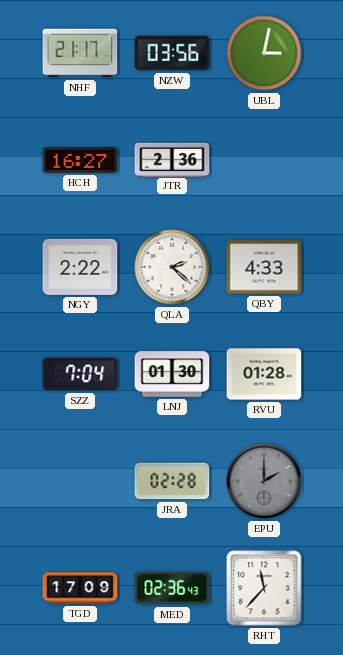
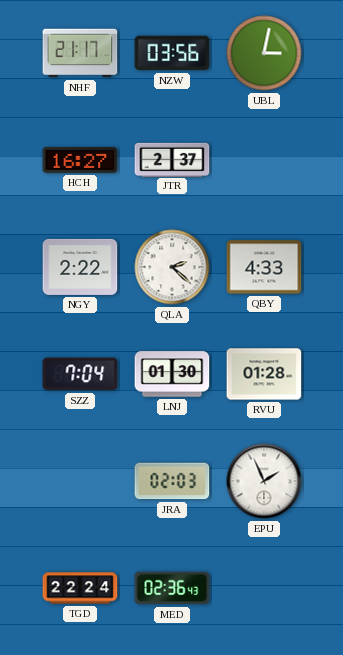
JTR: 2:36 -> 2:37 (172, 159)
JRA: 02:28 -> 02:03 (172, 481)
EPU: 2:00 -> 1:56 (264, 481)
EPU dial: grey -> white (264, 481)
TGD: 17:09 -> 22:24 (80, 588)
RHT: 11:37 -> none (264, 588)
